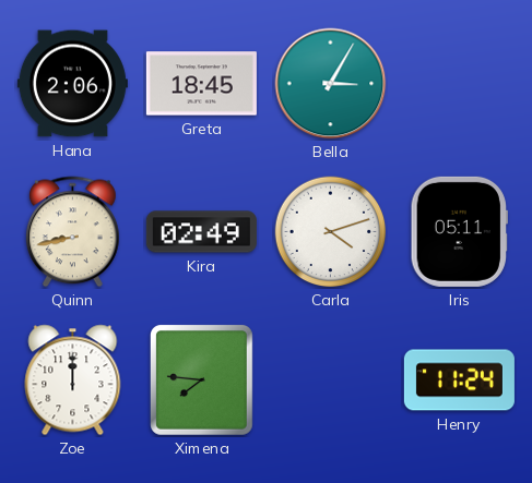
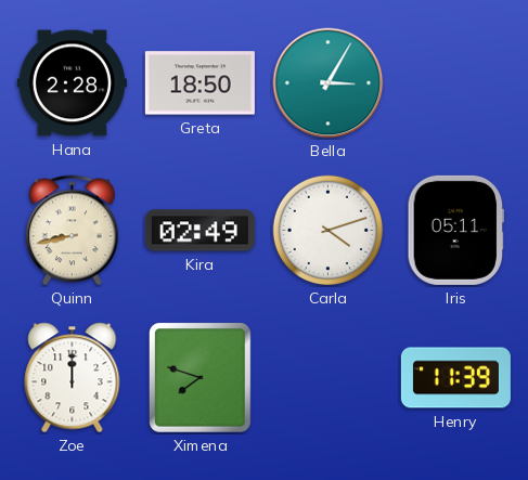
Hana: 2:06 -> 2:28 (72, 83)
Greta: 18:45 -> 18:50 (199, 83)
Ximena: 7:46 -> 7:48 (199, 377)
Henry: 11:24 -> 11:39 (455, 378)
